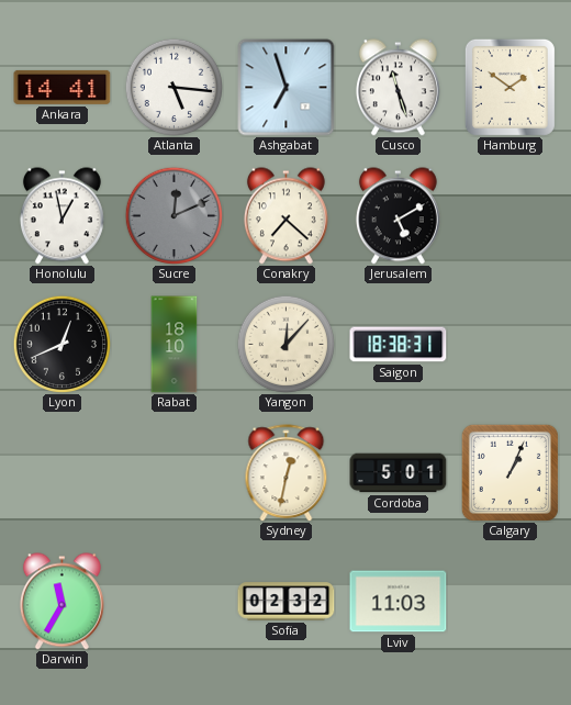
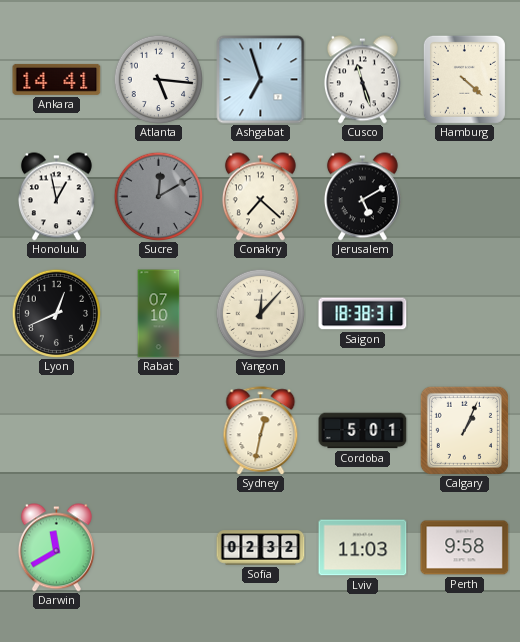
Hamburg: 1:51 -> 4:22 (464, 79)
Sucre: 12:11 -> 12:10 (158, 196)
Rabat: 18:10 -> 07:10 (159, 314)
Darwin: 11:35 -> 11:40 (56, 548)
Perth: none -> 9:58 (465, 548)
